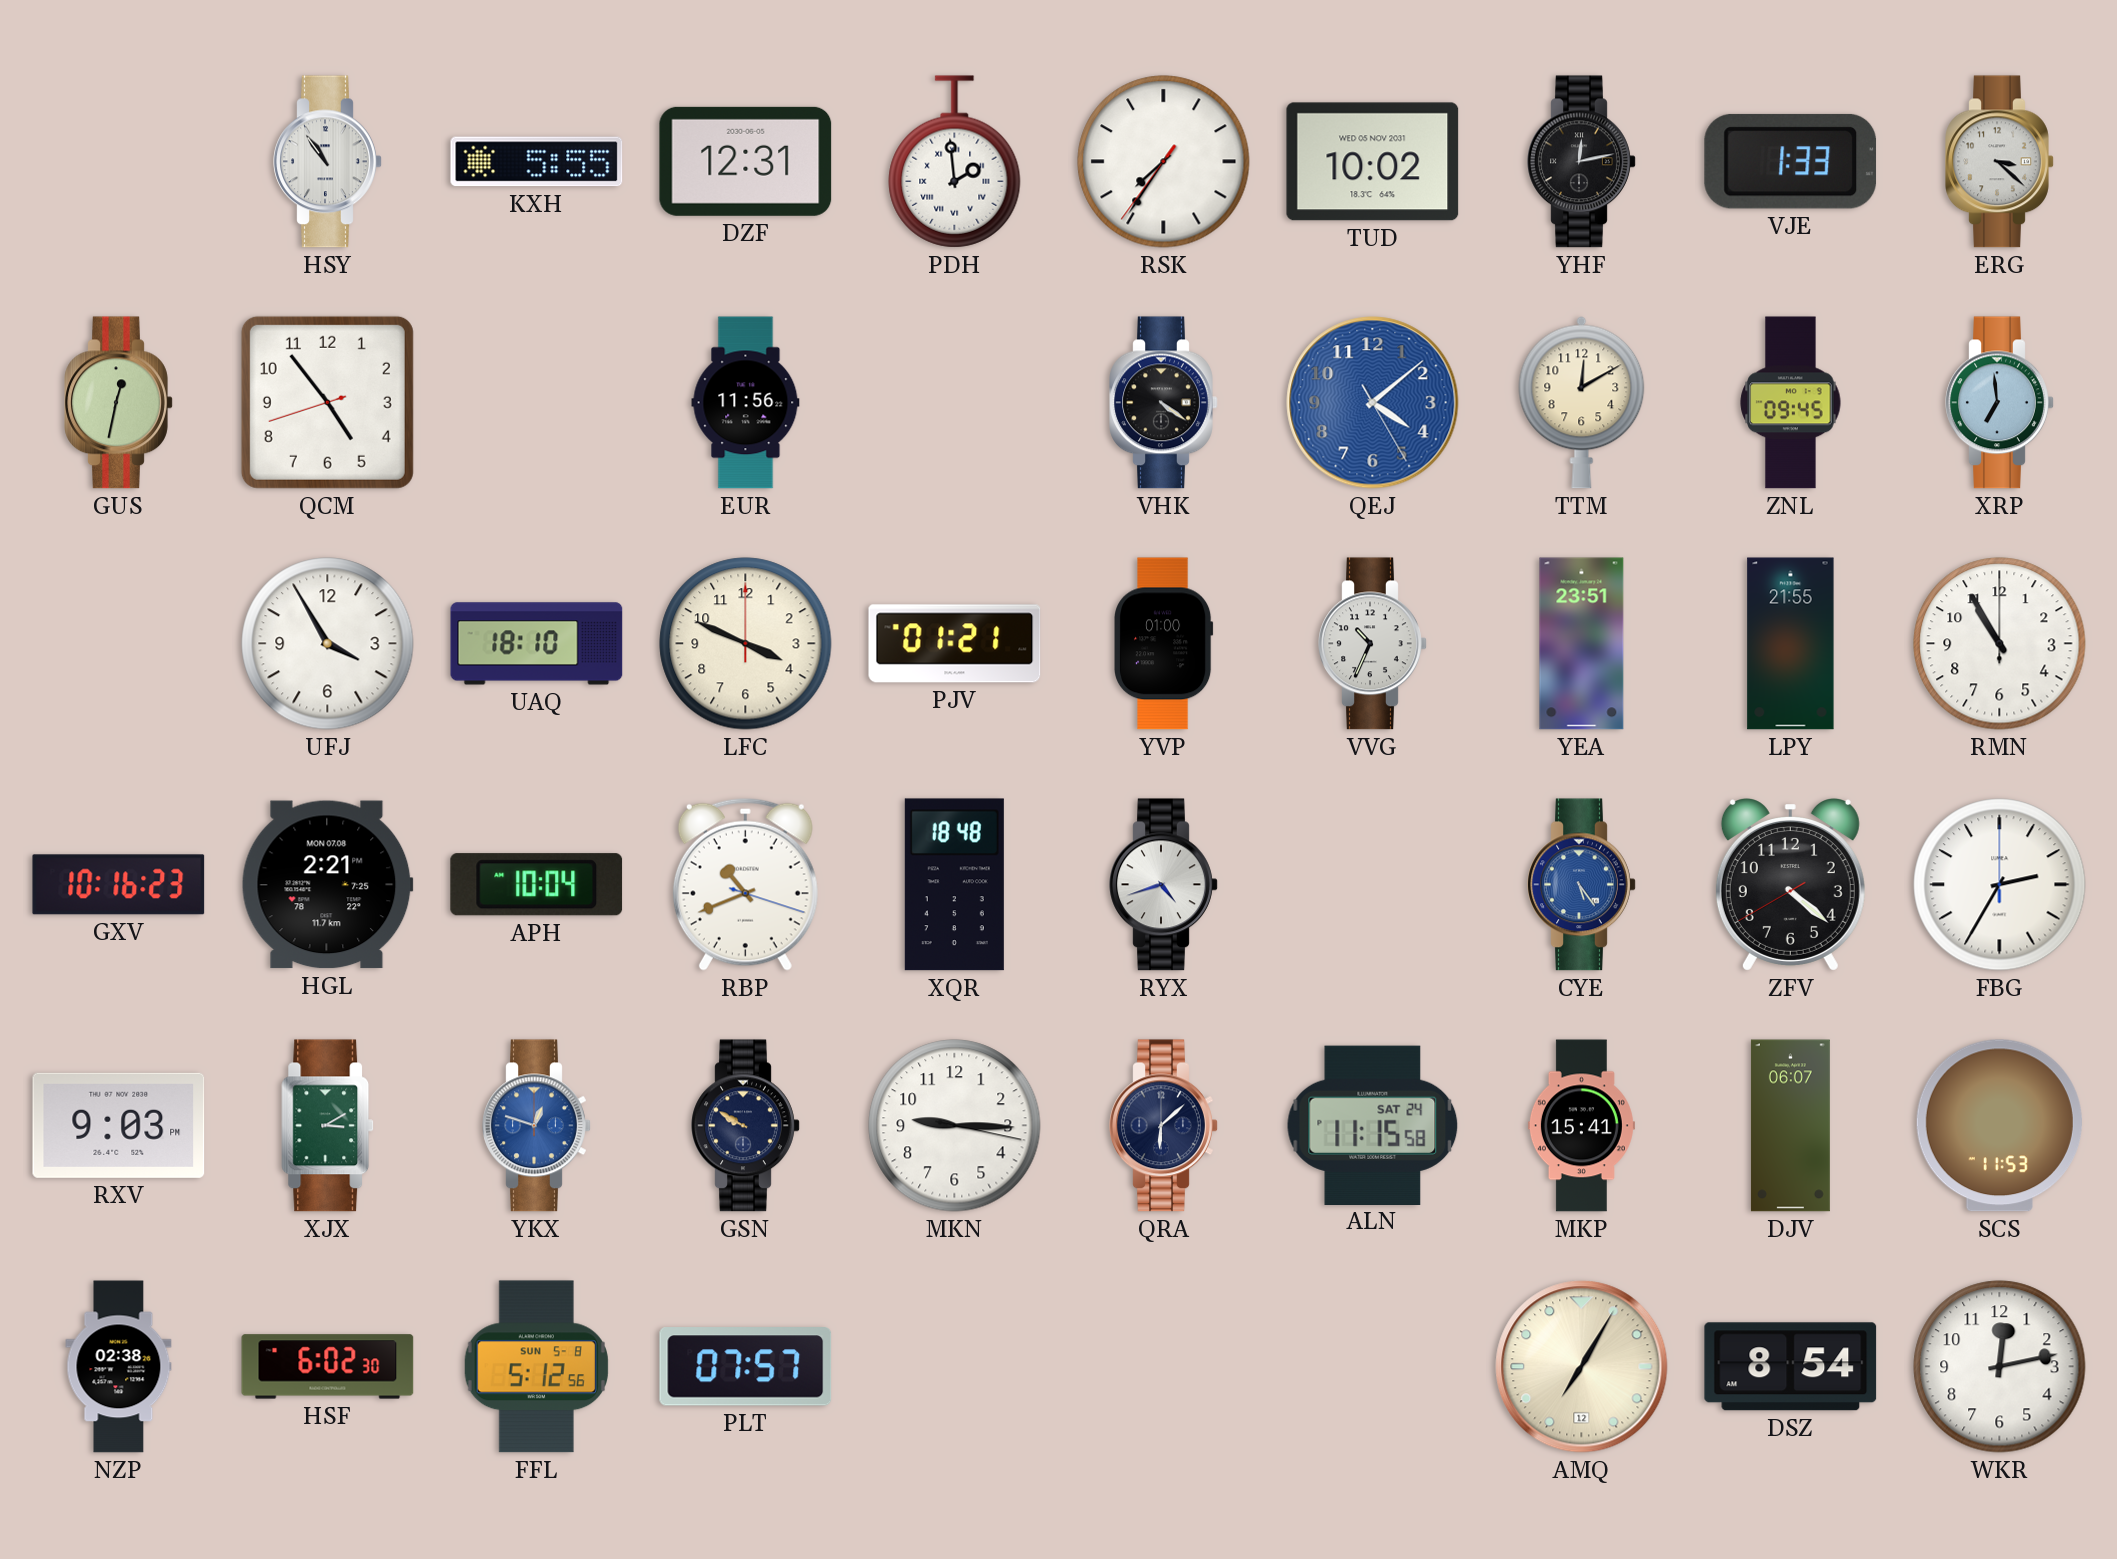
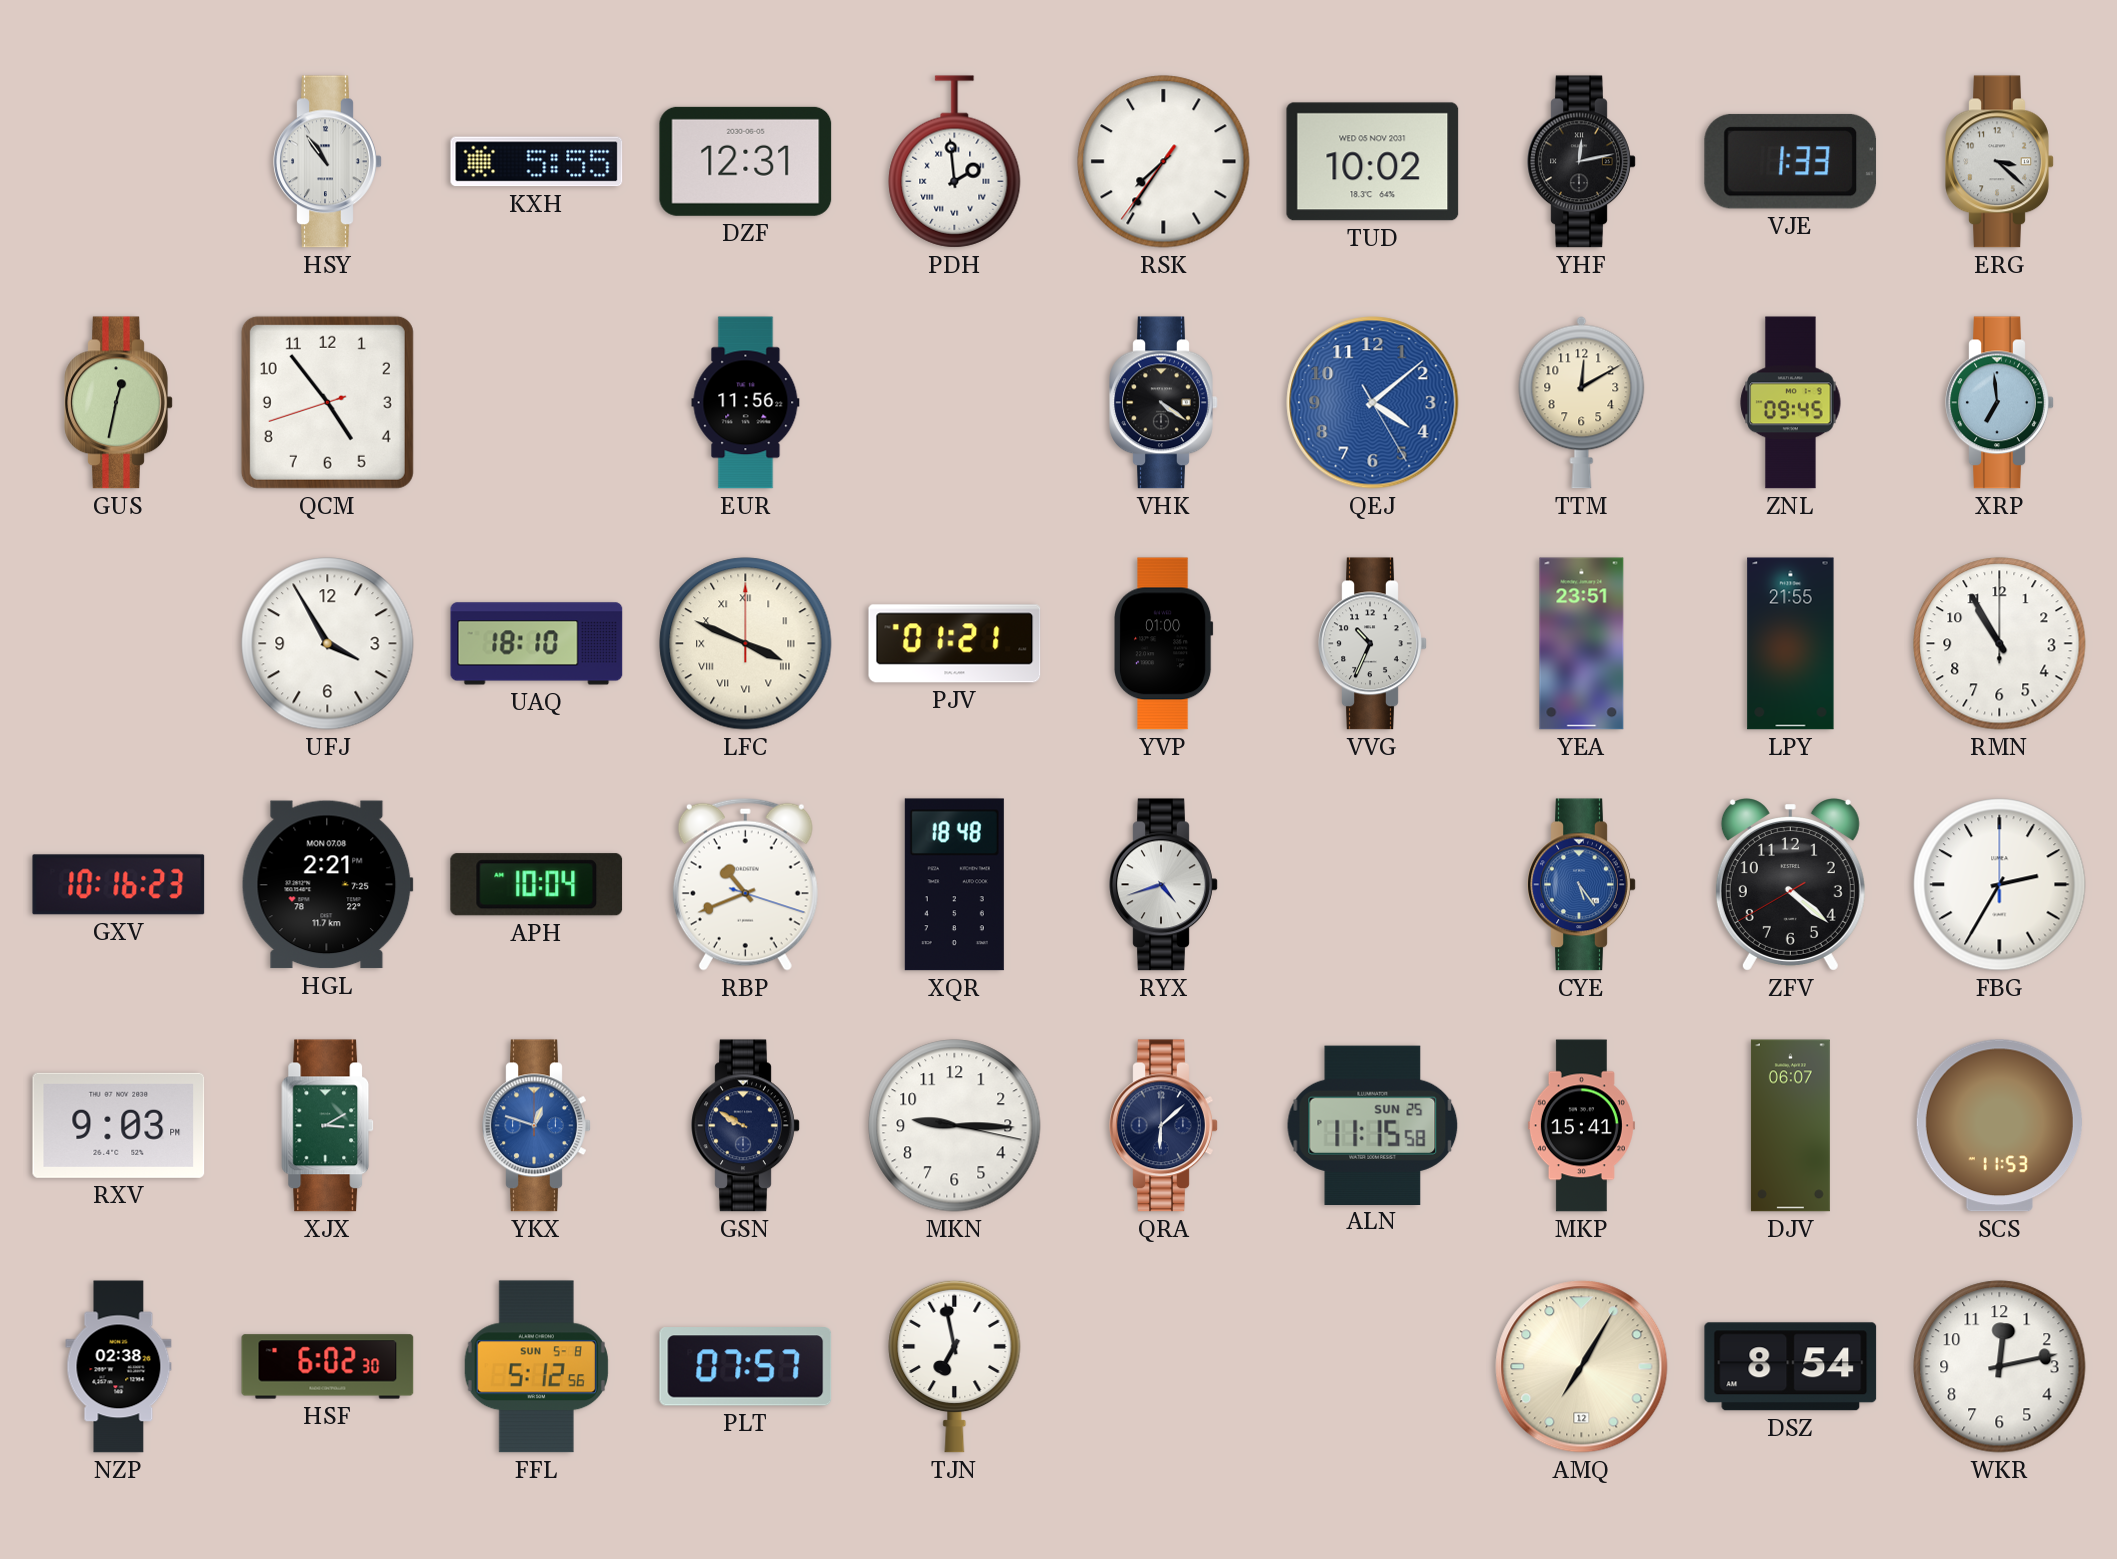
LFC numerals: Arabic -> Roman (746, 644)
ALN date: SAT 24 -> SUN 25 (1373, 1125)
TJN: none -> 6:58 (955, 1366)
